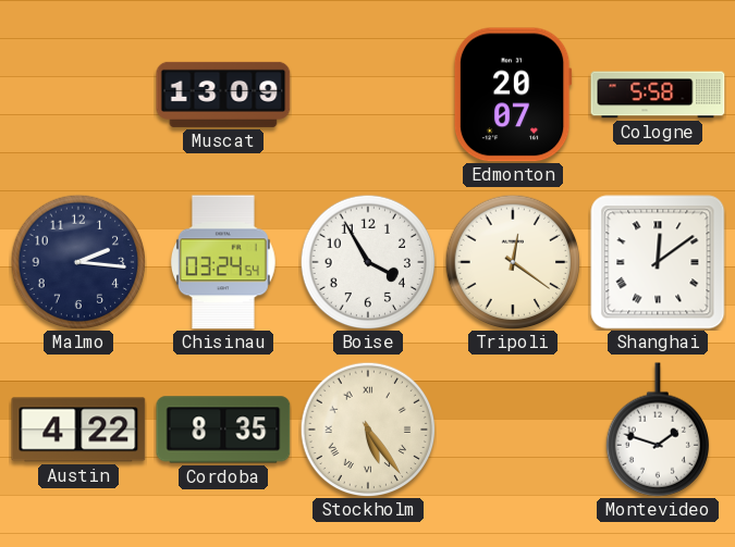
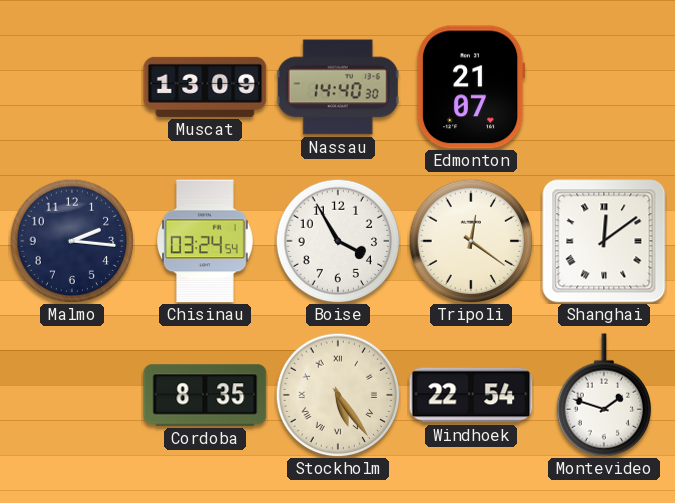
Nassau: none -> 14:40 (338, 87)
Edmonton: 20:07 -> 21:07 (471, 87)
Cologne: 5:58 -> none (658, 95)
Austin: 4:22 -> none (78, 430)
Windhoek: none -> 22:54 (471, 395)
